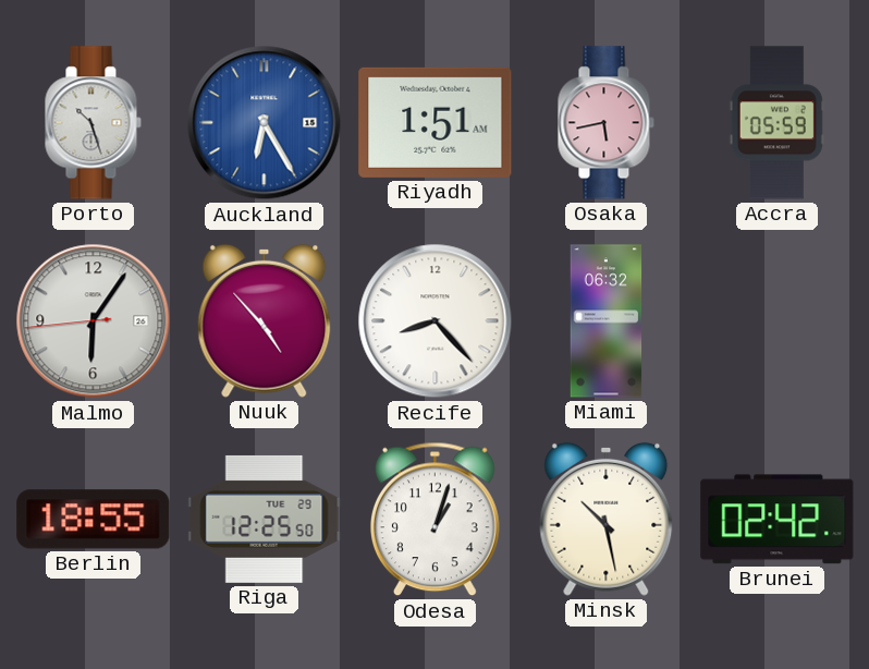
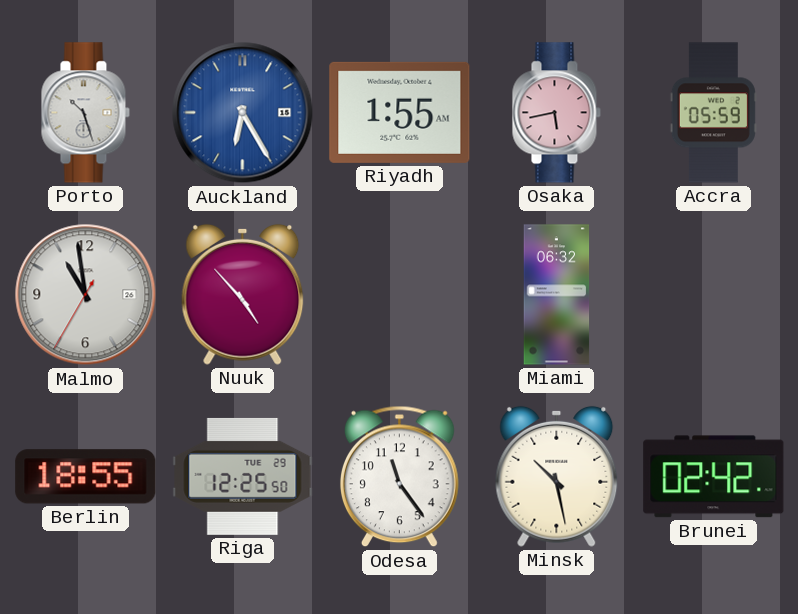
Riyadh: 1:51 -> 1:55 (400, 112)
Malmo: 6:05 -> 10:58 (86, 295)
Recife: 8:23 -> none (436, 321)
Odesa: 1:03 -> 11:24 (399, 477)
